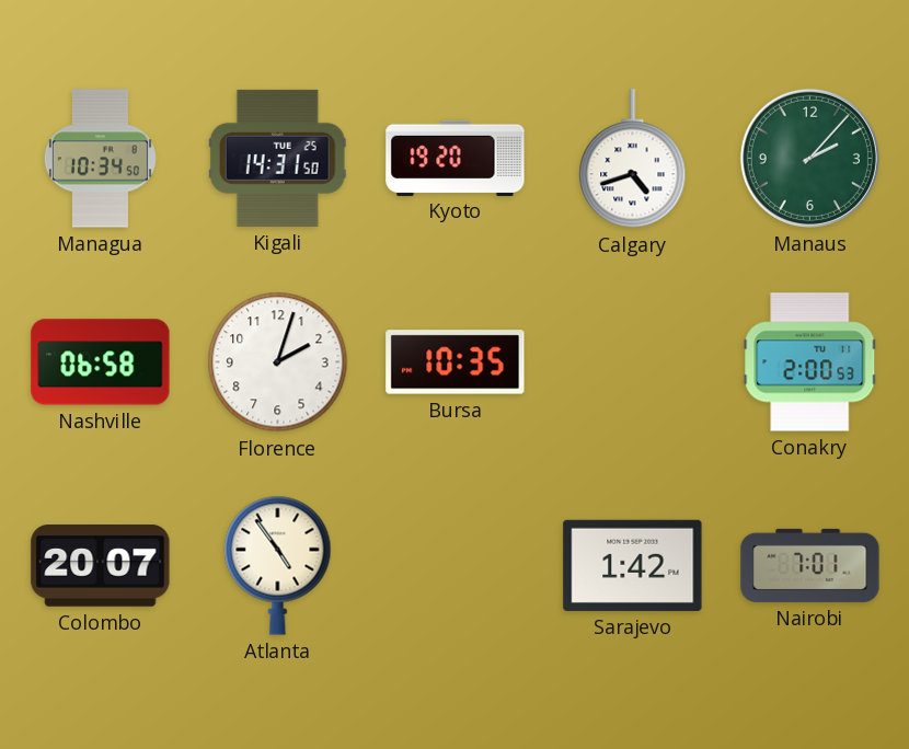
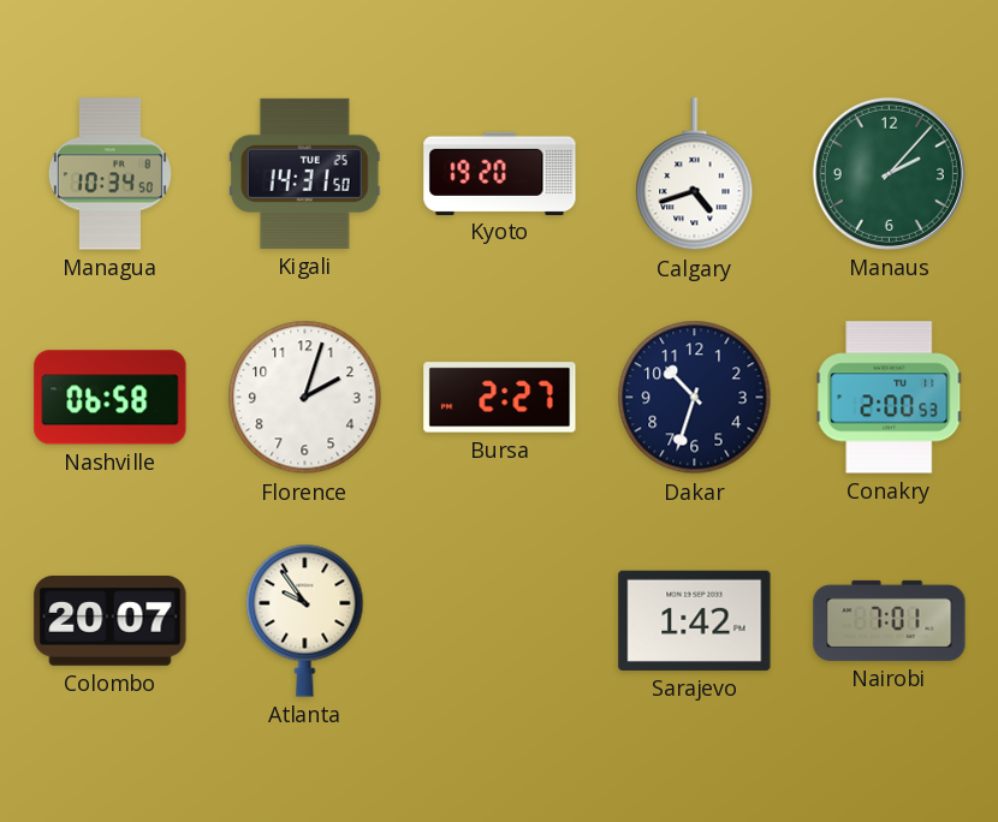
Bursa: 10:35 -> 2:27 (500, 398)
Dakar: none -> 10:33 (695, 398)
Atlanta: 4:54 -> 9:54 (305, 620)
